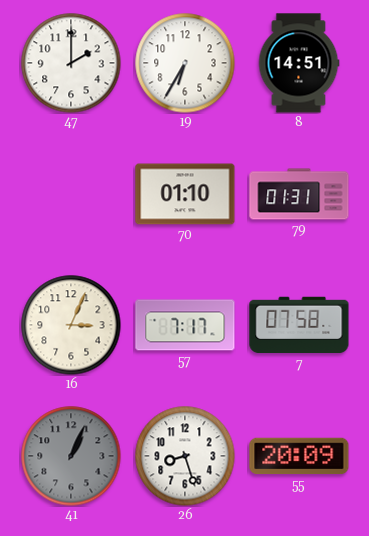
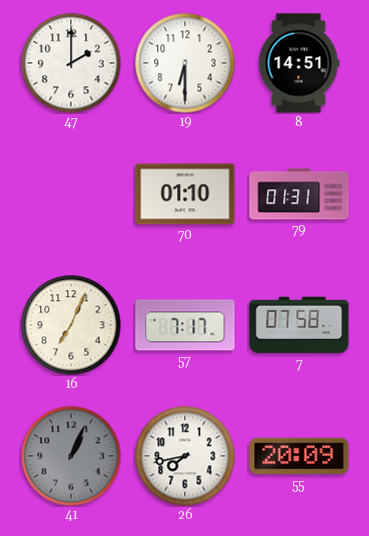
19: 6:35 -> 6:30 (185, 63)
16: 3:04 -> 7:04 (71, 325)
26: 8:27 -> 7:43 (185, 456)
